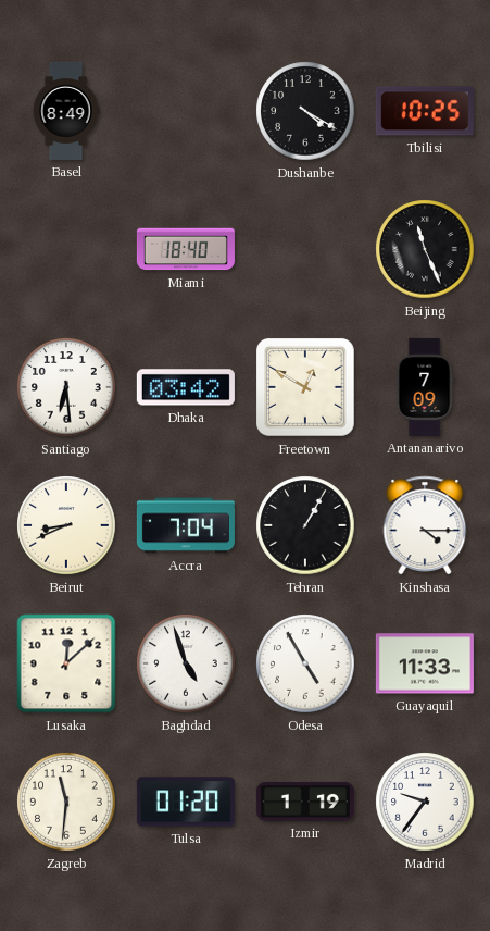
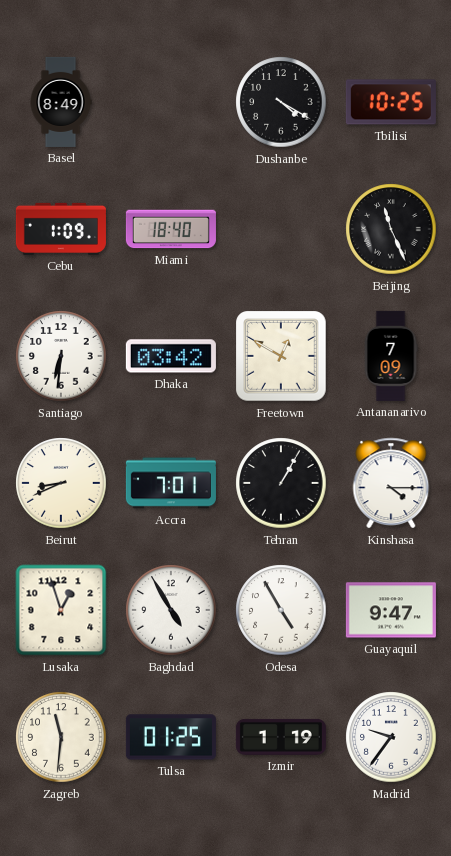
Cebu: none -> 1:09 (61, 229)
Santiago: 6:29 -> 6:31 (61, 356)
Accra: 7:04 -> 7:01 (171, 483)
Lusaka: 12:08 -> 12:57 (61, 610)
Baghdad: 4:57 -> 4:55 (171, 610)
Guayaquil: 11:33 -> 9:47 (391, 610)
Tulsa: 01:20 -> 01:25 (171, 737)
